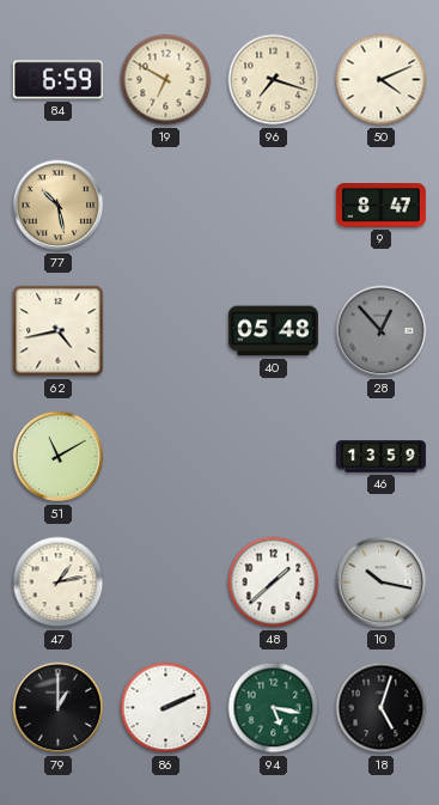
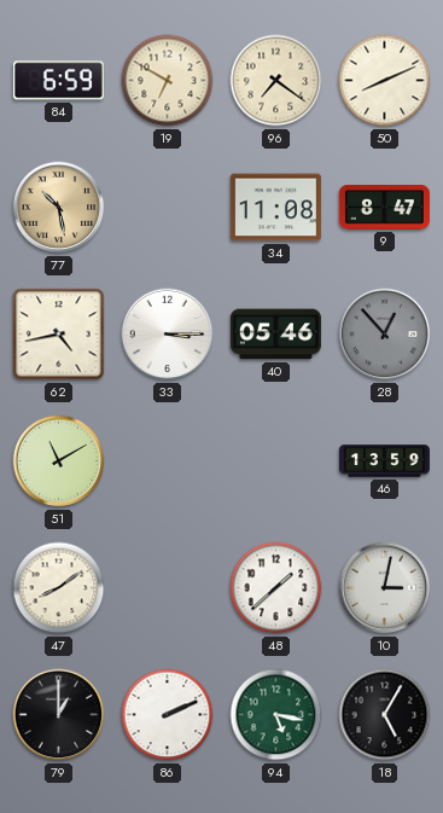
96: 7:18 -> 7:21 (276, 81)
50: 4:11 -> 8:11 (385, 81)
34: none -> 11:08 (275, 208)
33: none -> 3:15 (168, 335)
40: 05:48 -> 05:46 (275, 335)
47: 1:13 -> 8:09 (59, 588)
10: 10:17 -> 3:02 (385, 588)
18: 5:03 -> 5:05 (385, 715)
